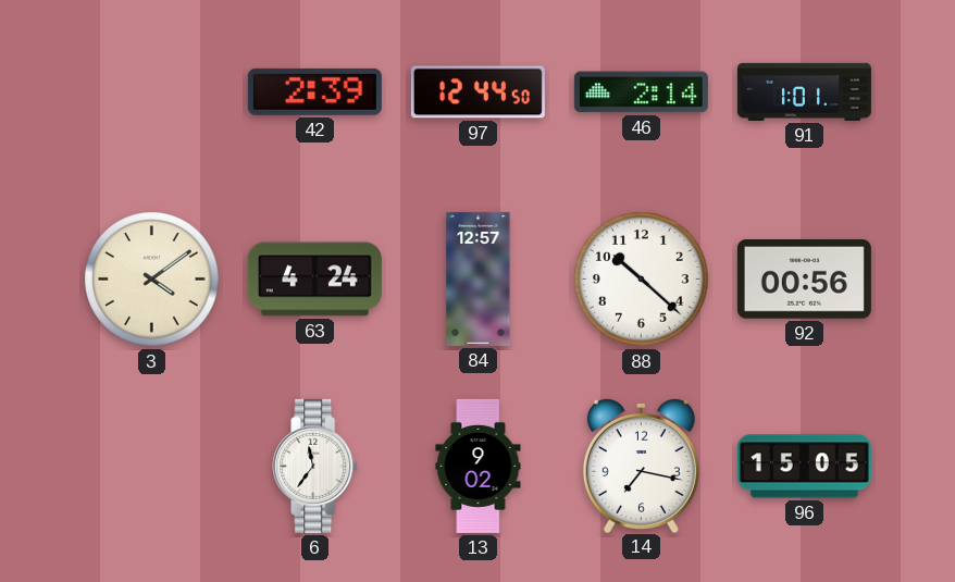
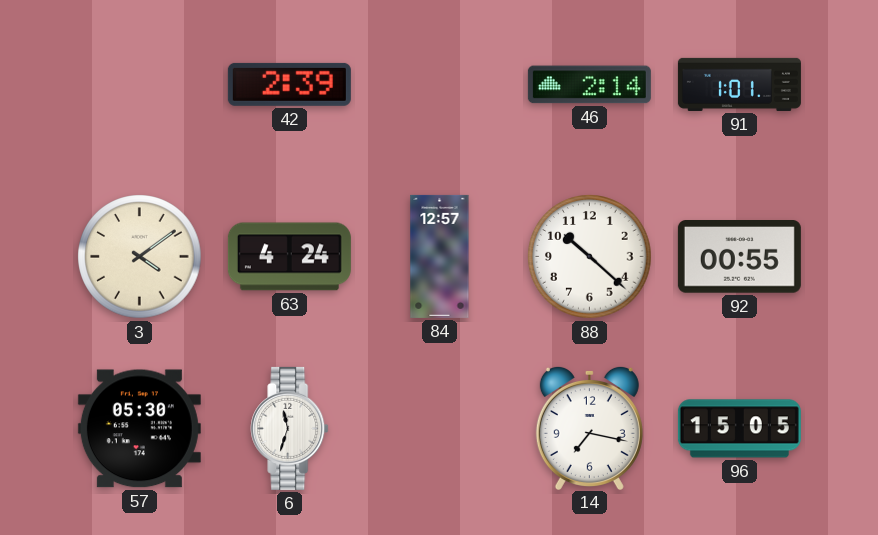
97: 12:44 -> none (478, 92)
92: 00:56 -> 00:55 (739, 257)
57: none -> 05:30 (139, 429)
6: 11:36 -> 11:33 (290, 428)
13: 9:02 -> none (479, 466)
